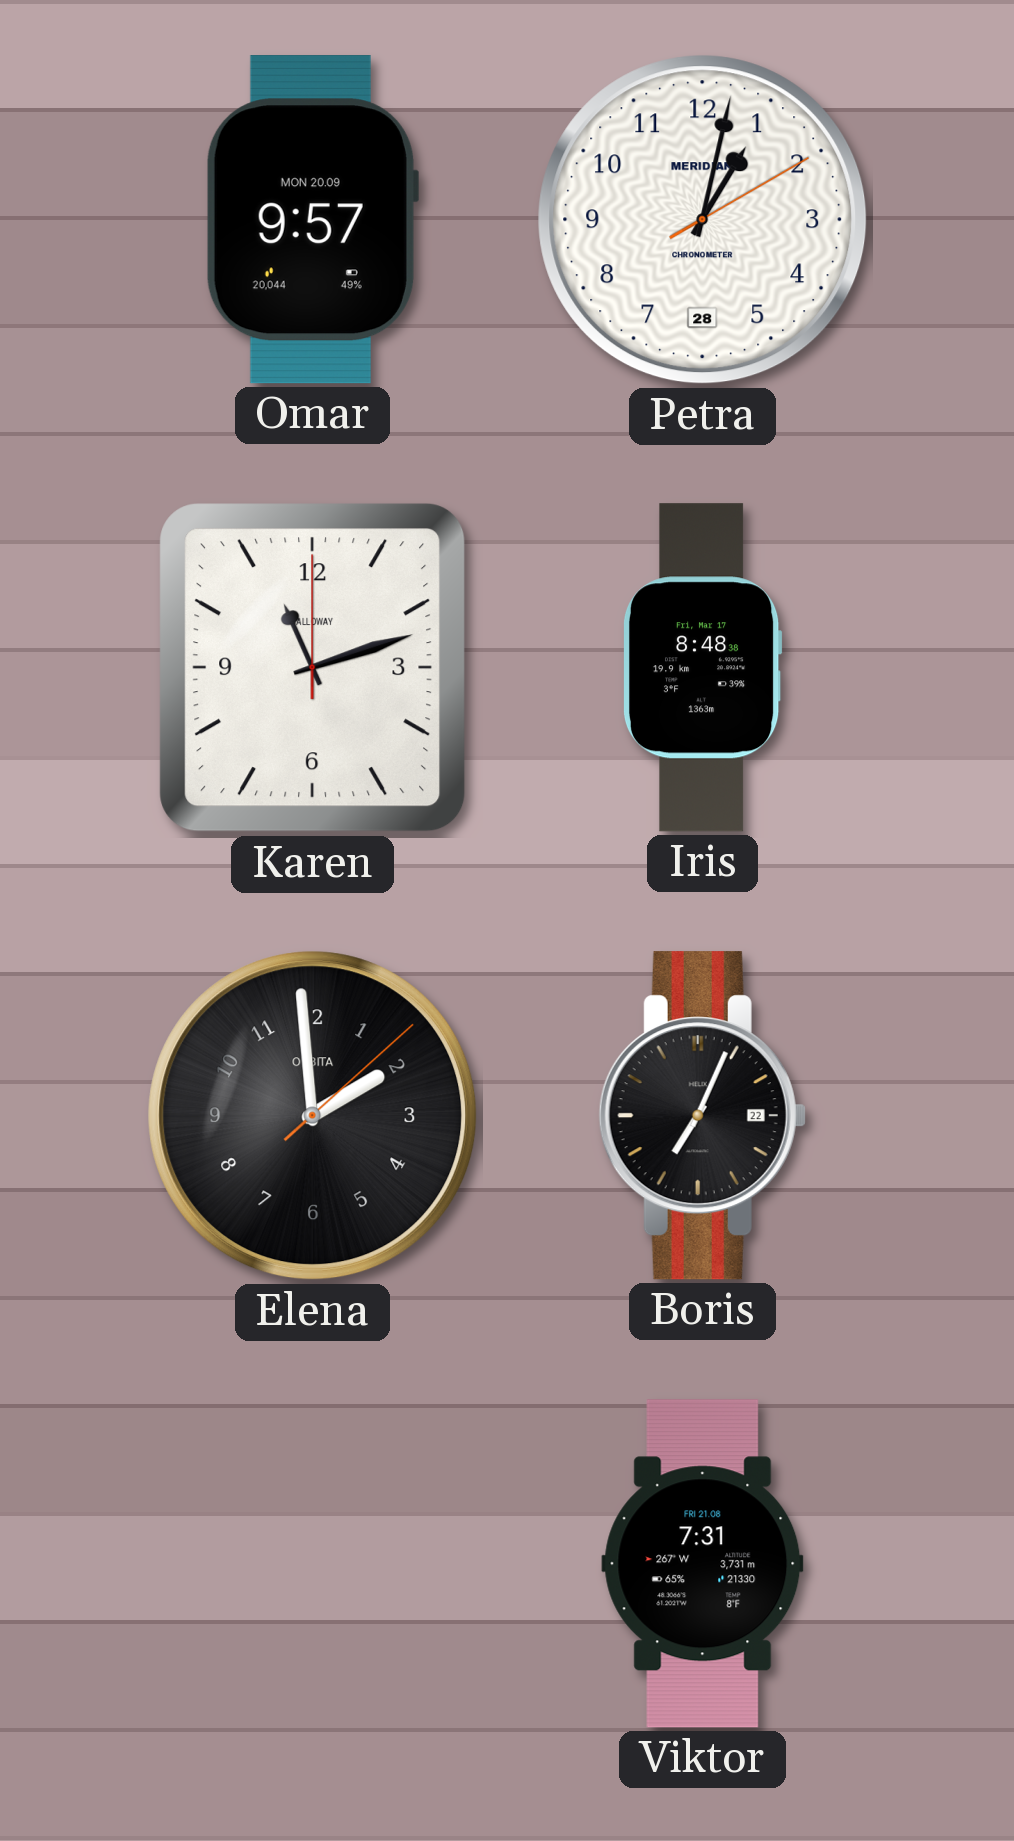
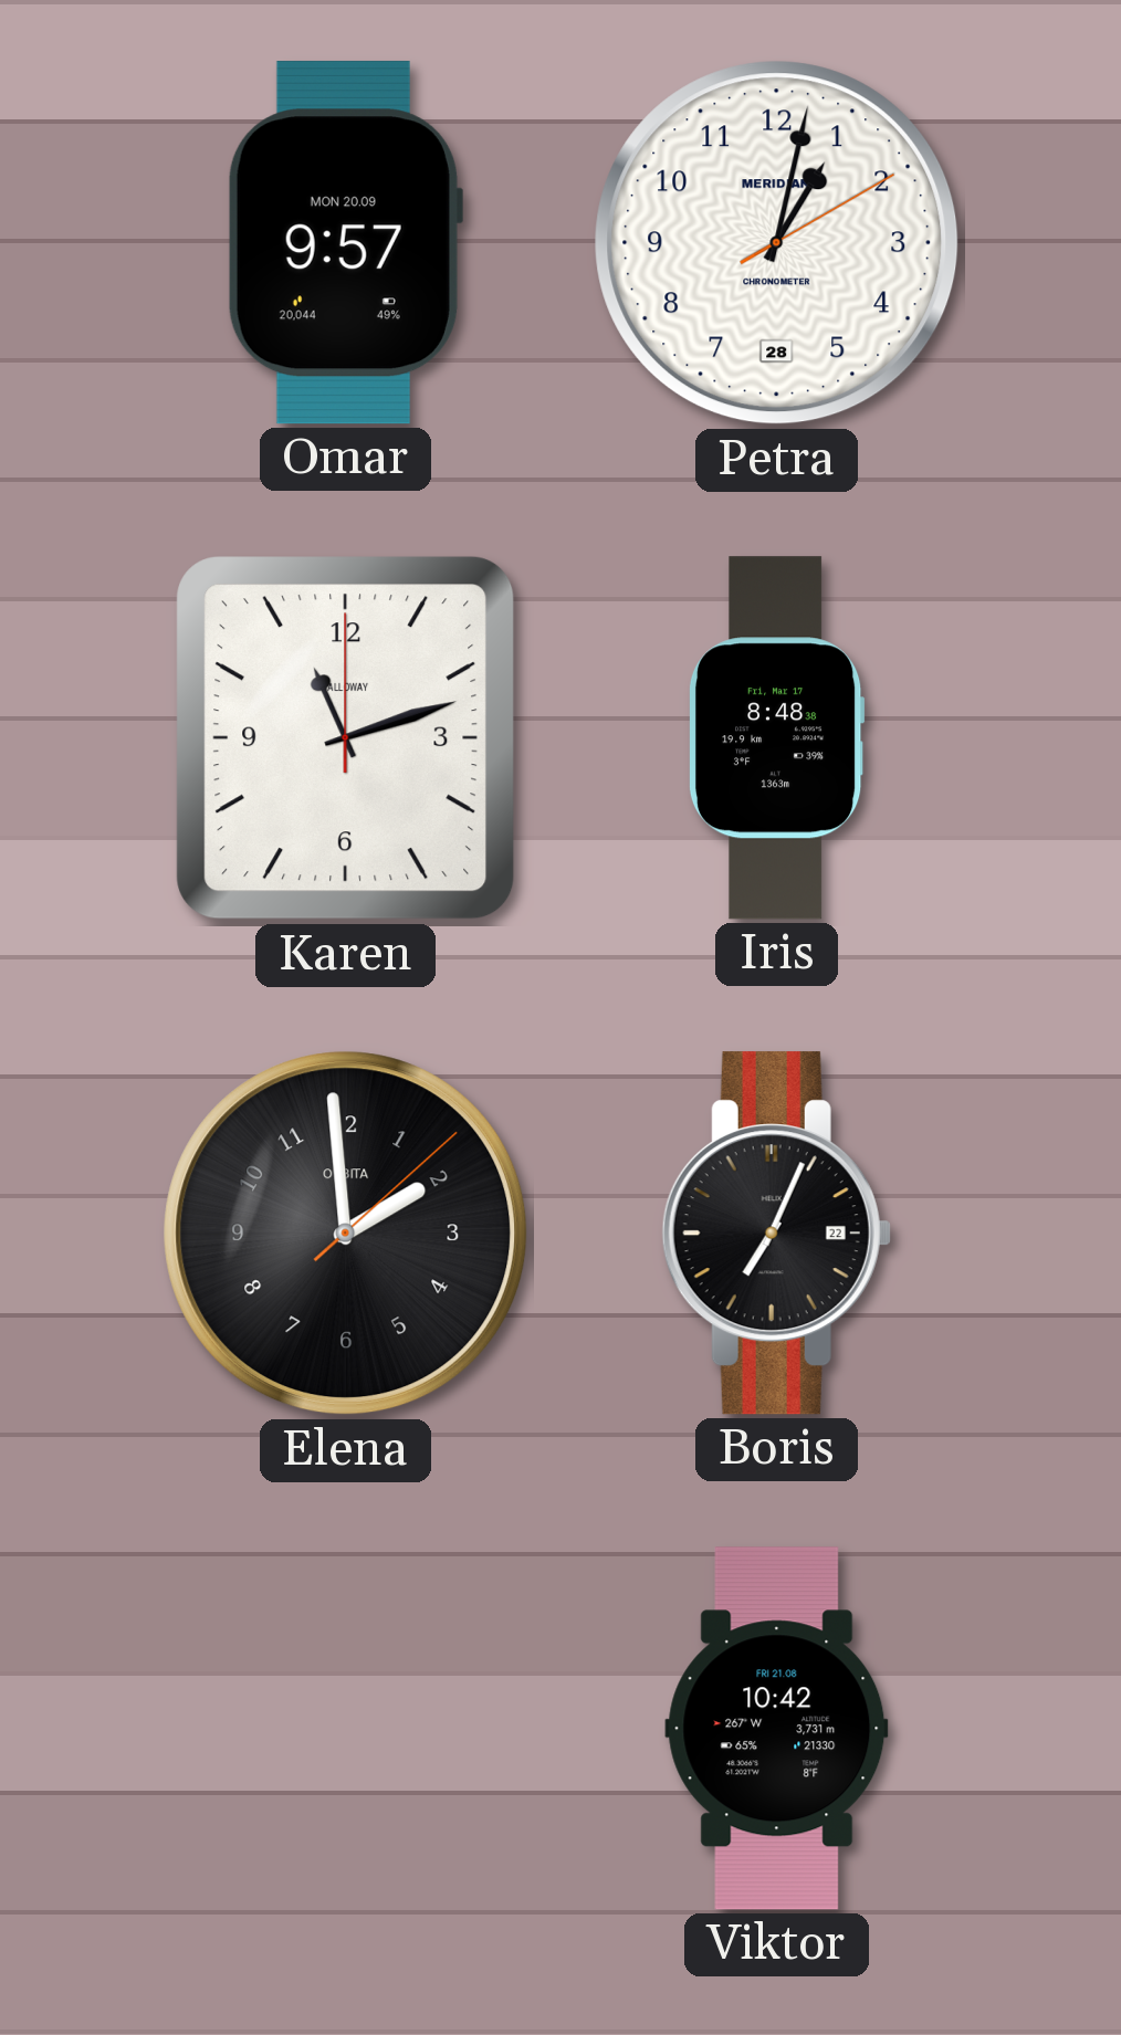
Viktor: 7:31 -> 10:42 (777, 1729)
